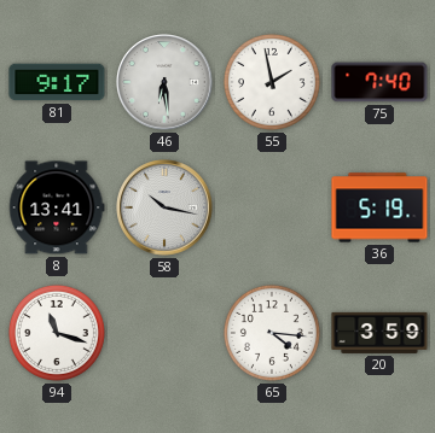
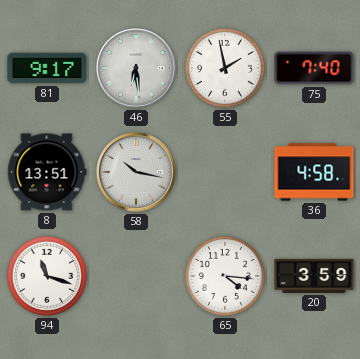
8: 13:41 -> 13:51 (47, 172)
36: 5:19 -> 4:58 (314, 172)
